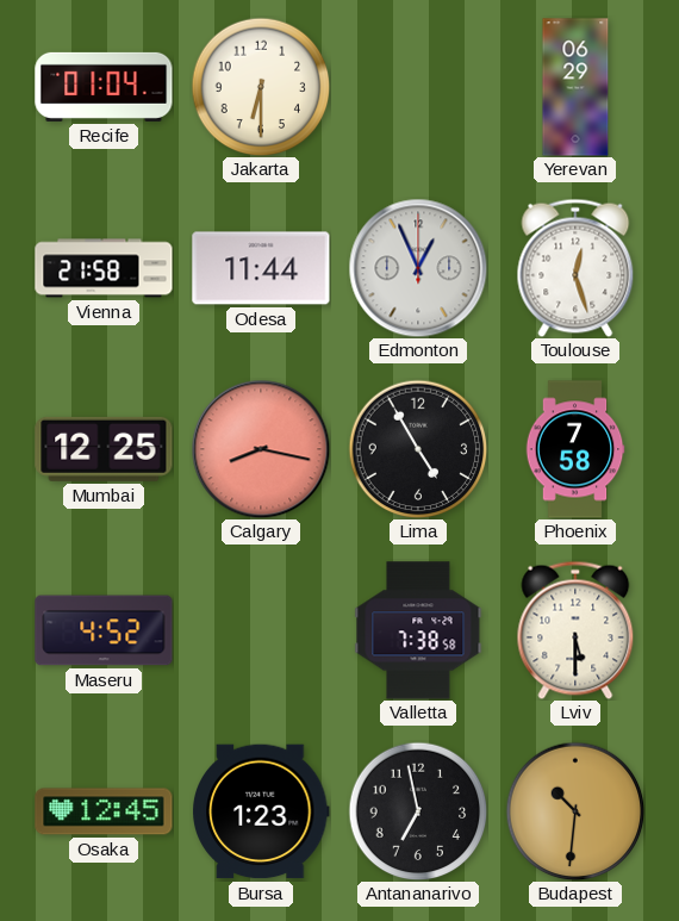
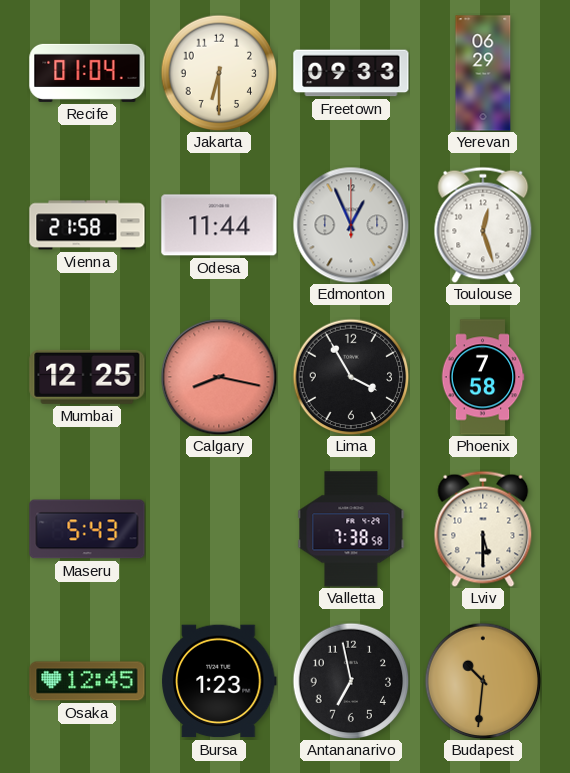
Freetown: none -> 09:33 (351, 73)
Lima: 4:55 -> 3:55 (351, 377)
Maseru: 4:52 -> 5:43 (87, 529)
